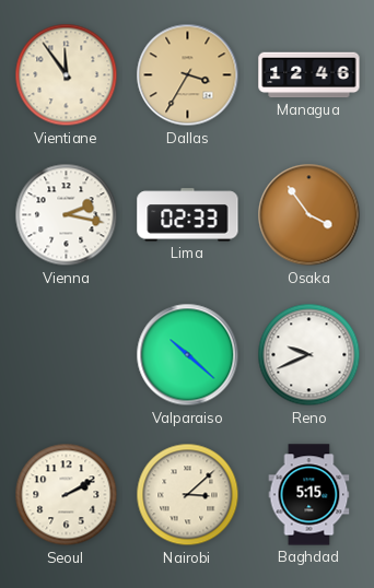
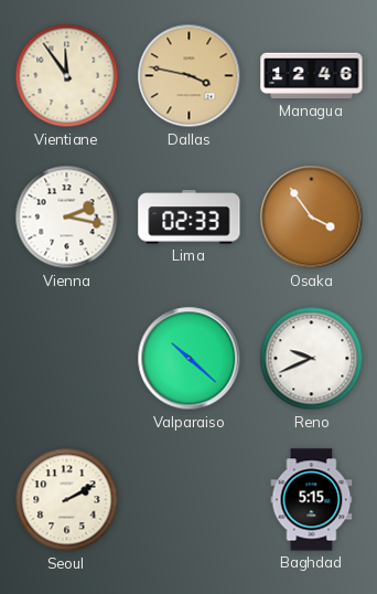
Dallas: 3:35 -> 3:47 (190, 76)
Nairobi: 3:08 -> none (188, 495)
